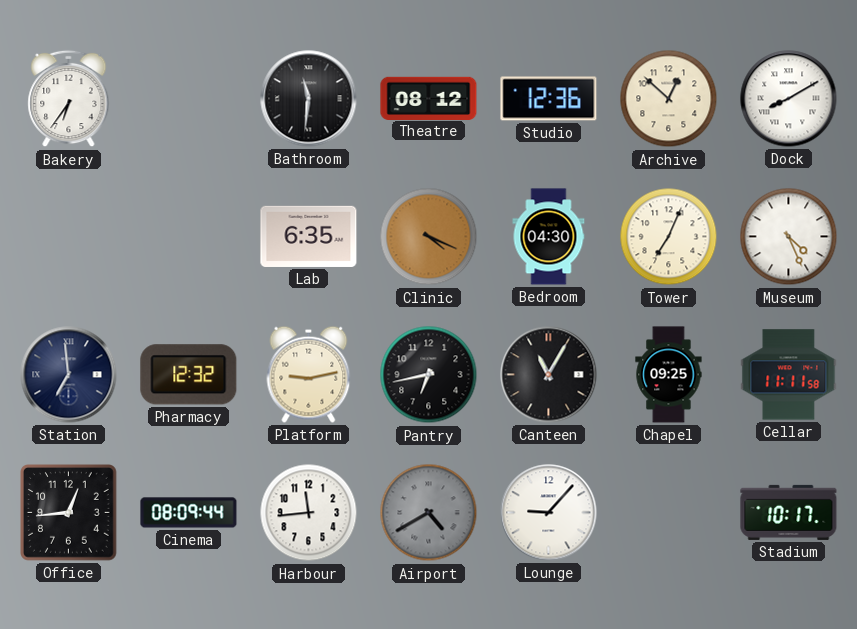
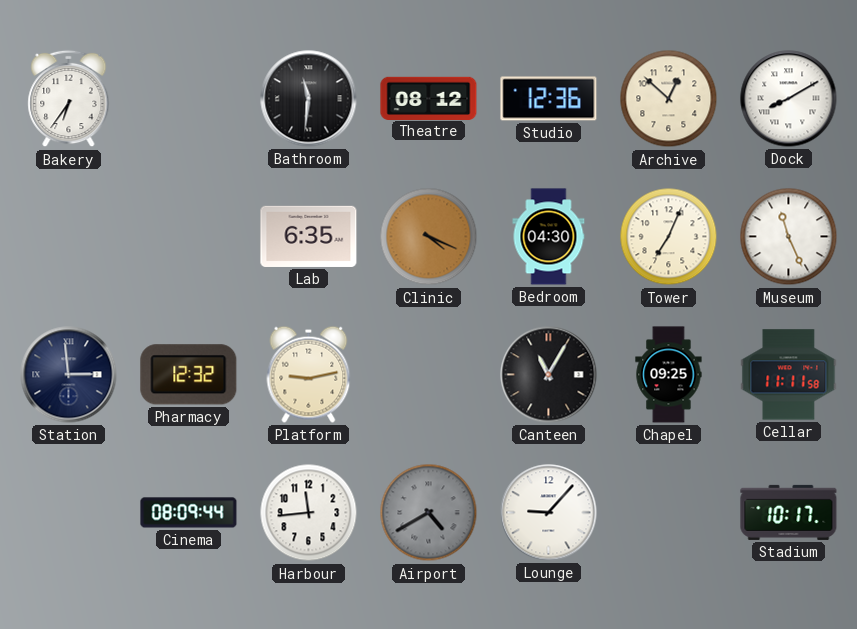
Museum: 4:26 -> 11:26 (789, 237)
Station: 6:59 -> 2:59 (69, 375)
Pantry: 6:43 -> none (429, 375)
Office: 12:44 -> none (69, 513)
